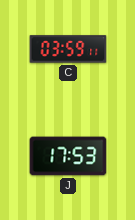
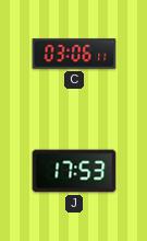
C: 03:59 -> 03:06 (74, 54)
